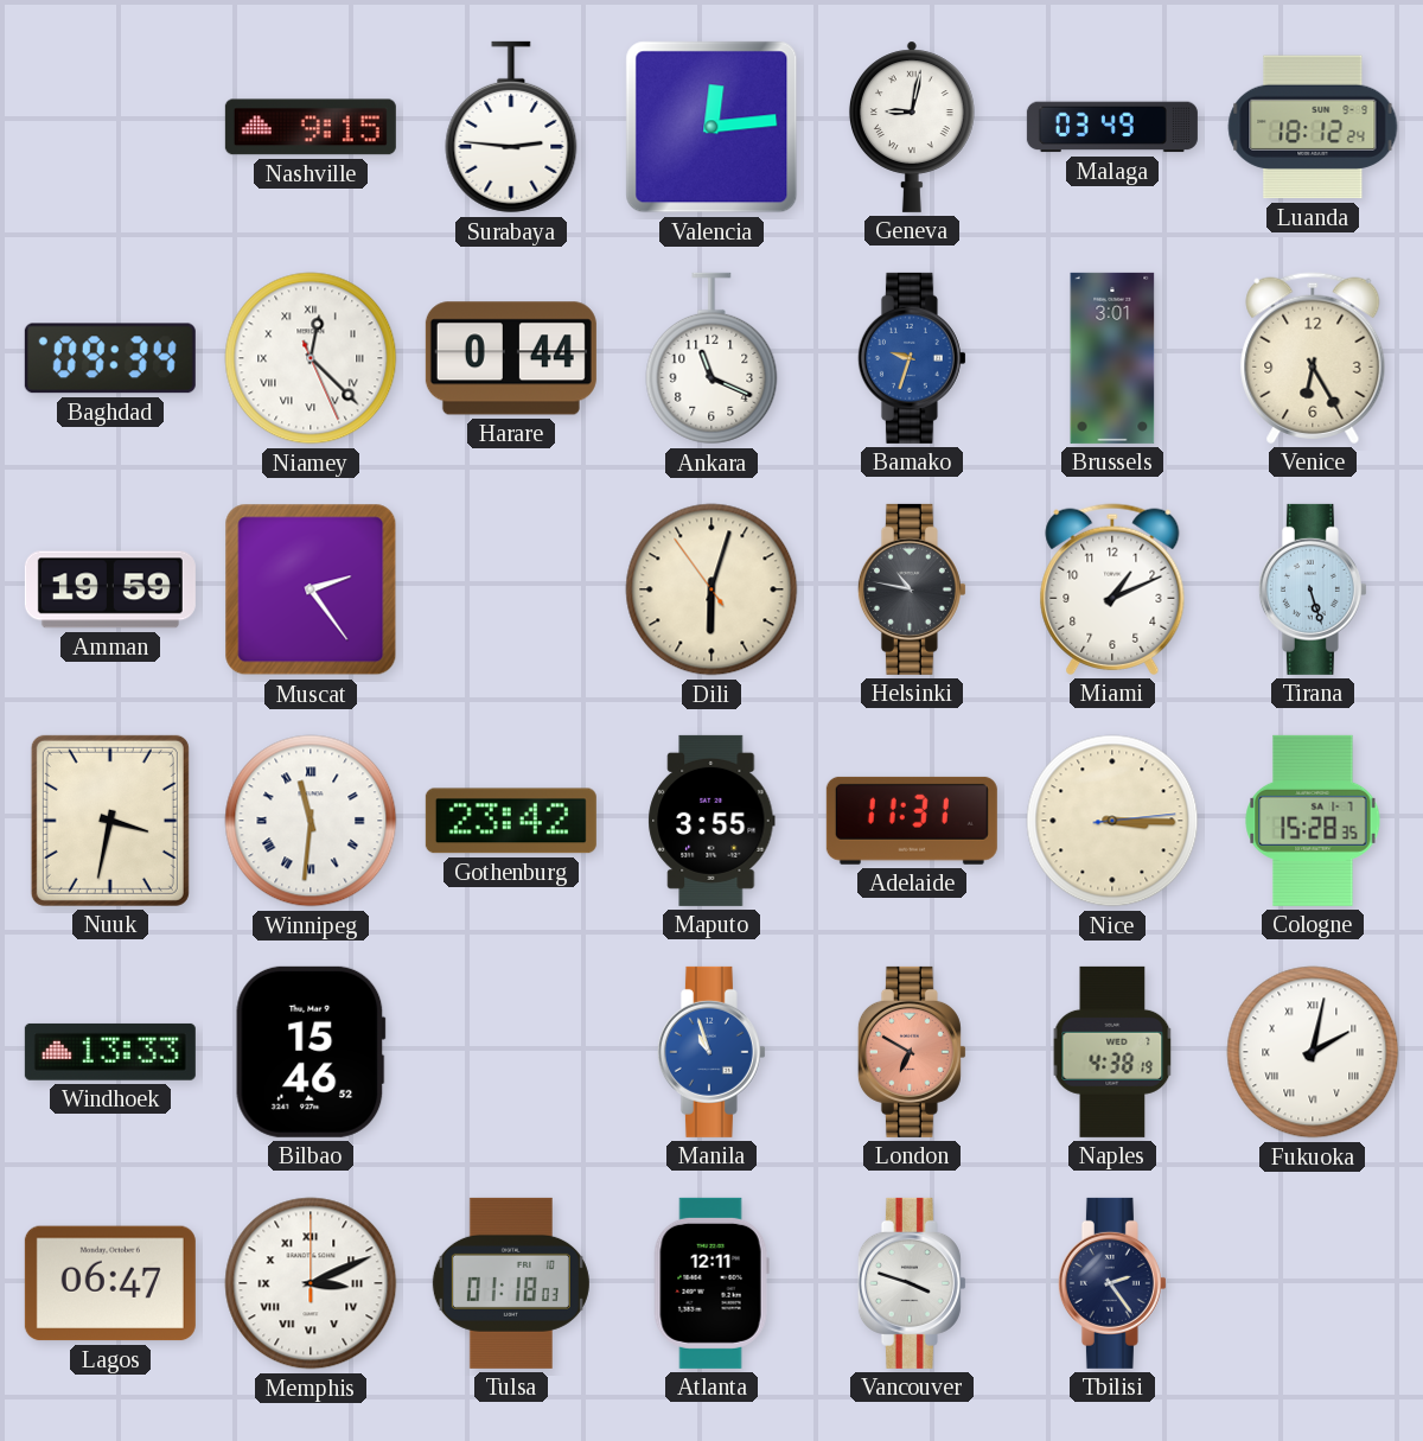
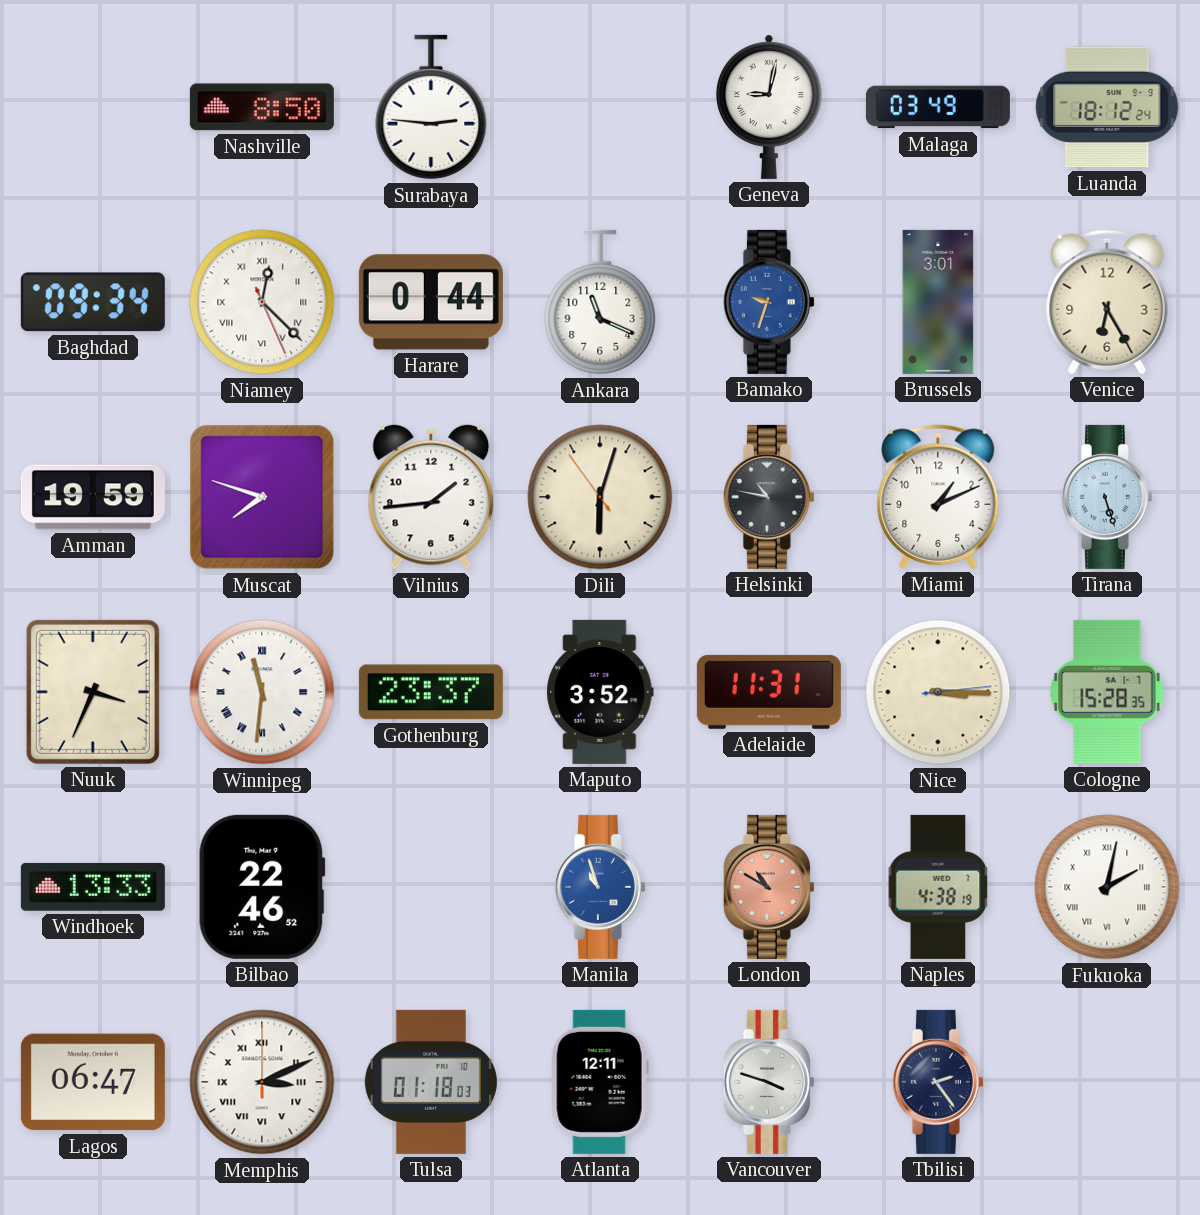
Nashville: 9:15 -> 8:50 (262, 107)
Valencia: 12:14 -> none (711, 127)
Muscat: 2:24 -> 7:48 (262, 497)
Vilnius: none -> 1:44 (431, 497)
Nuuk: 3:32 -> 3:34 (93, 692)
Gothenburg: 23:42 -> 23:37 (431, 692)
Maputo: 3:55 -> 3:52 (600, 692)
Bilbao: 15:46 -> 22:46 (262, 887)
London: 6:50 -> 10:50 (769, 887)
